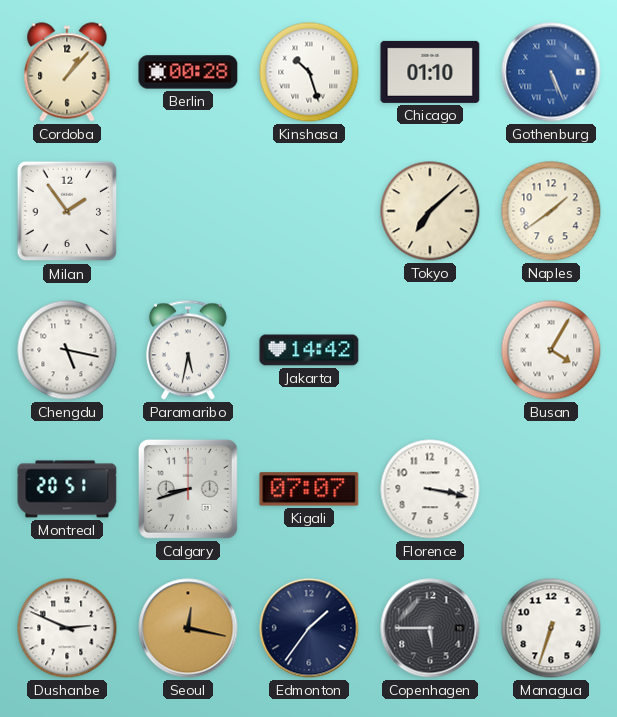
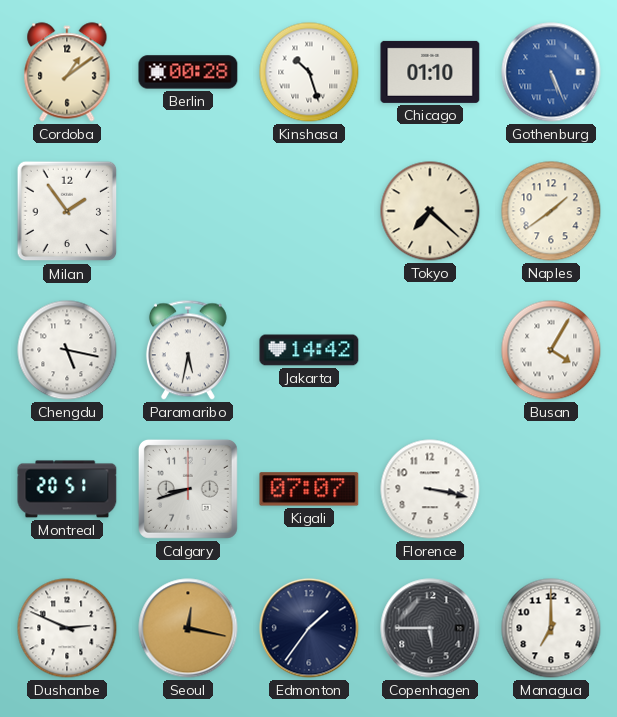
Cordoba: 1:07 -> 1:09 (67, 72)
Tokyo: 7:08 -> 7:22 (430, 211)
Managua: 6:33 -> 7:00 (551, 628)
